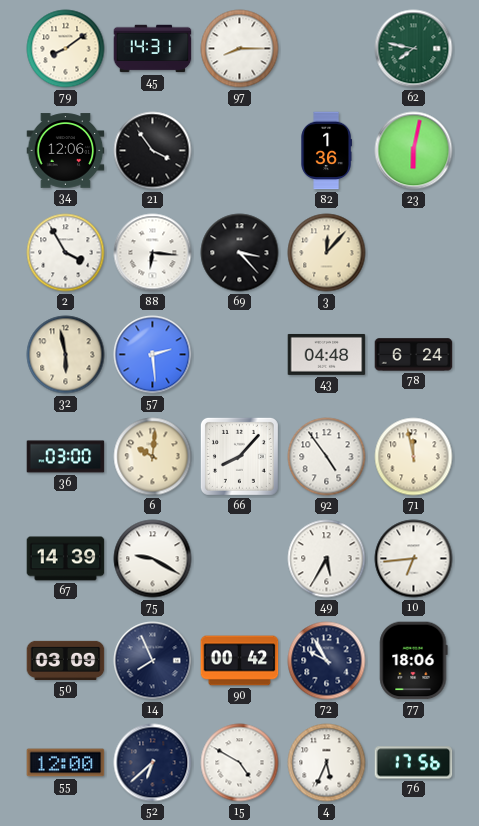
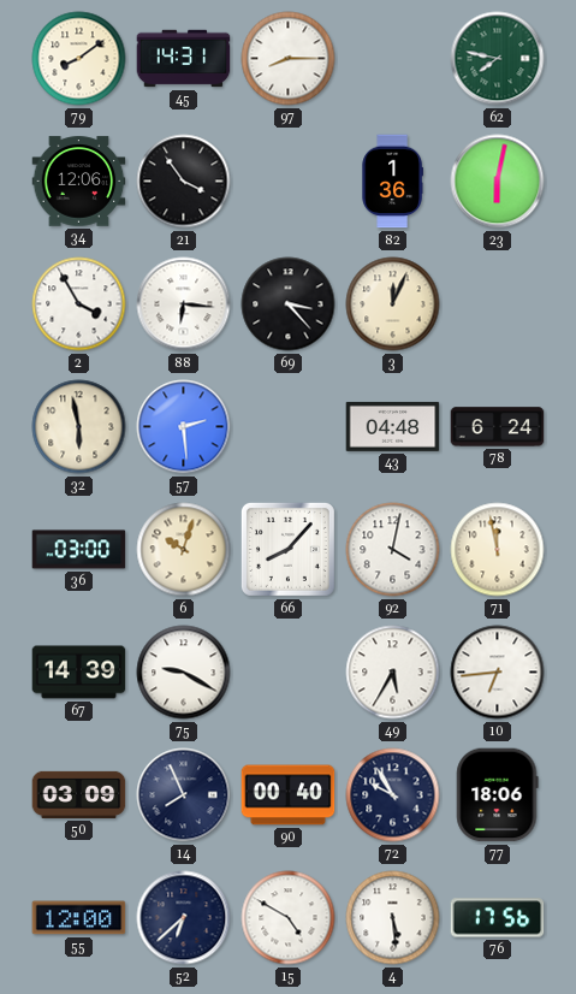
3: 12:07 -> 12:04 (393, 304)
6: 10:01 -> 10:03 (184, 550)
92: 4:54 -> 4:02 (393, 550)
90: 00:42 -> 00:40 (289, 795)
4: 5:34 -> 5:29 (393, 918)
